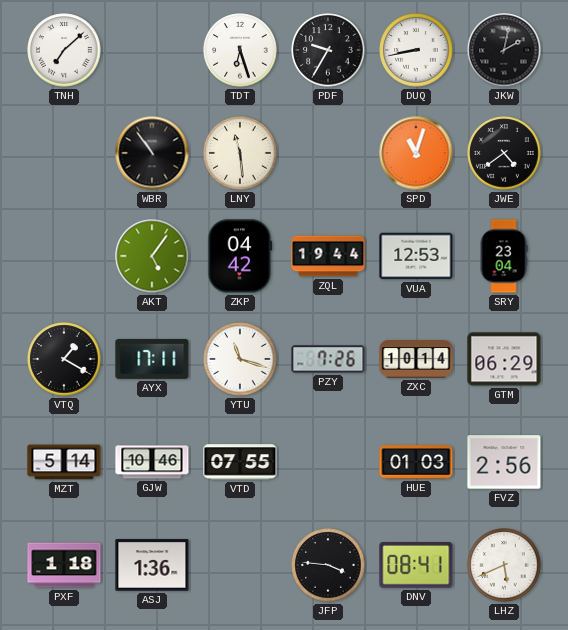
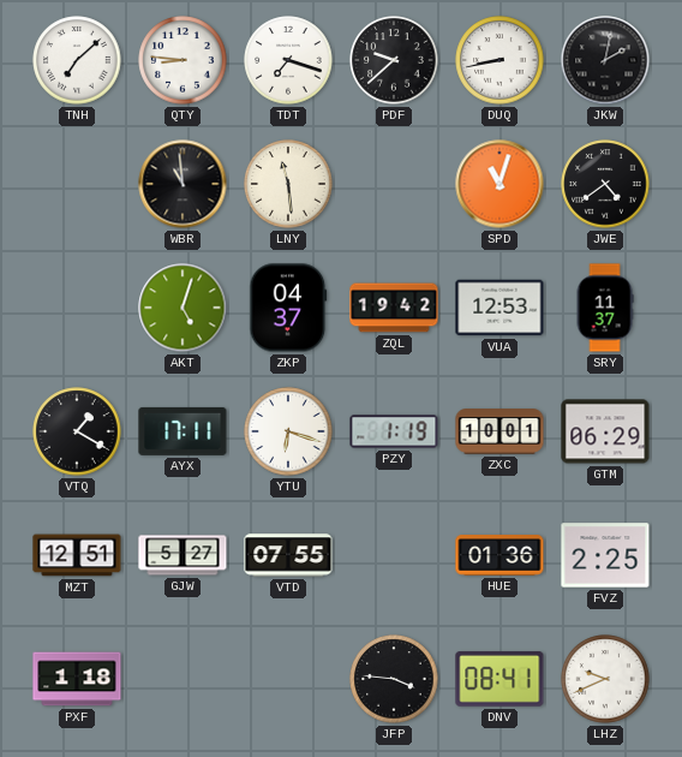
QTY: none -> 8:46 (183, 60)
TDT: 6:27 -> 7:18 (288, 60)
PDF: 9:35 -> 9:38 (394, 60)
WBR: 10:54 -> 10:59 (183, 184)
AKT: 5:06 -> 5:03 (183, 308)
ZKP: 04:42 -> 04:37 (288, 308)
ZQL: 19:44 -> 19:42 (394, 308)
SRY: 23:04 -> 11:37 (605, 308)
YTU: 11:18 -> 6:18 (288, 431)
PZY: 7:26 -> 1:19 (394, 431)
ZXC: 10:14 -> 10:01 (499, 431)
MZT: 5:14 -> 12:51 (77, 555)
GJW: 10:46 -> 5:27 (183, 555)
HUE: 01:03 -> 01:36 (499, 555)
FVZ: 2:56 -> 2:25 (605, 555)
ASJ: 1:36 -> none (152, 565)
LHZ: 5:41 -> 9:41 (605, 679)
